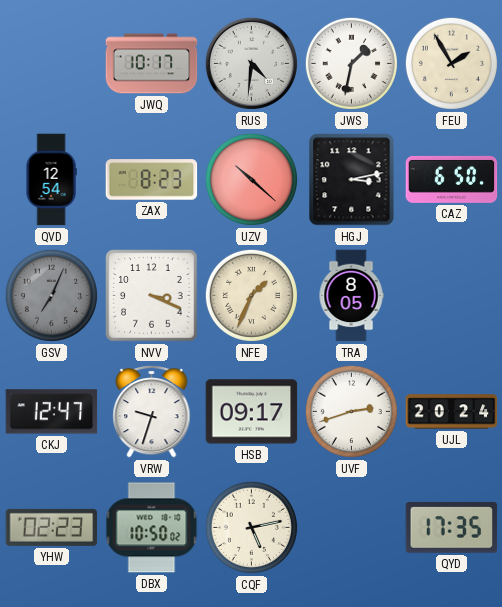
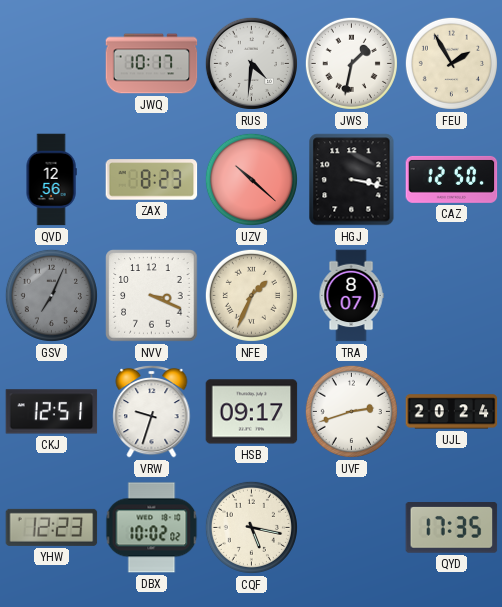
QVD: 12:54 -> 12:56 (51, 180)
HGJ: 3:13 -> 3:17 (352, 180)
CAZ: 6:50 -> 12:50 (452, 179)
TRA: 8:05 -> 8:07 (351, 296)
CKJ: 12:47 -> 12:51 (52, 412)
YHW: 02:23 -> 12:23 (52, 527)
DBX: 10:50 -> 10:02 (152, 528)
CQF: 5:13 -> 5:17 (251, 527)
